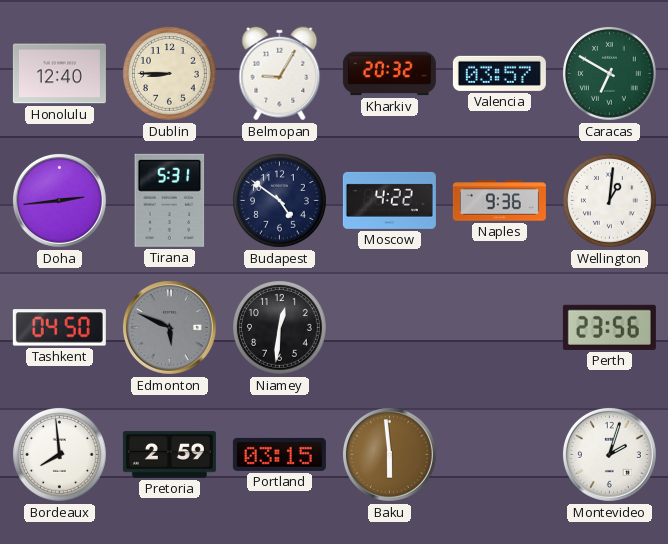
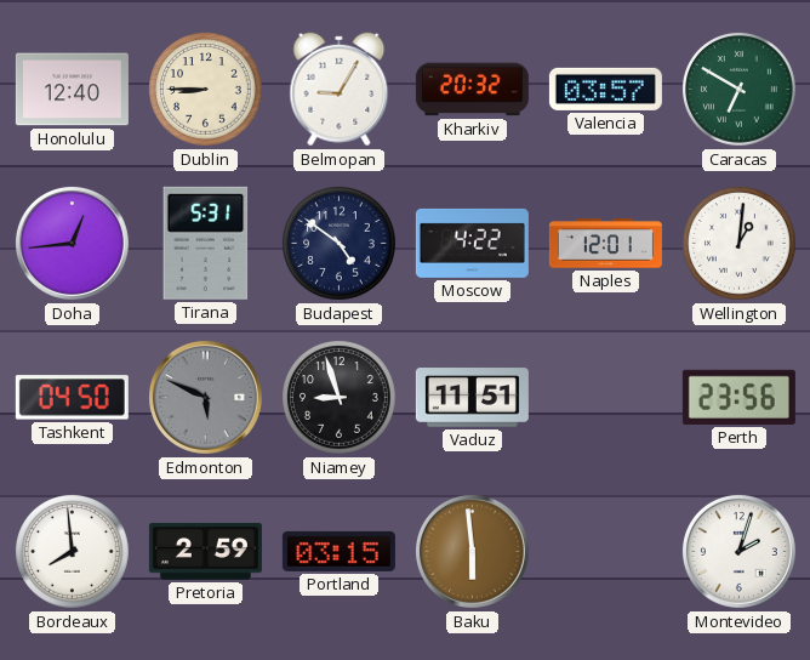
Doha: 2:44 -> 12:44 (72, 243)
Naples: 9:36 -> 12:01 (605, 244)
Niamey: 12:31 -> 8:57 (340, 398)
Vaduz: none -> 11:51 (472, 398)
